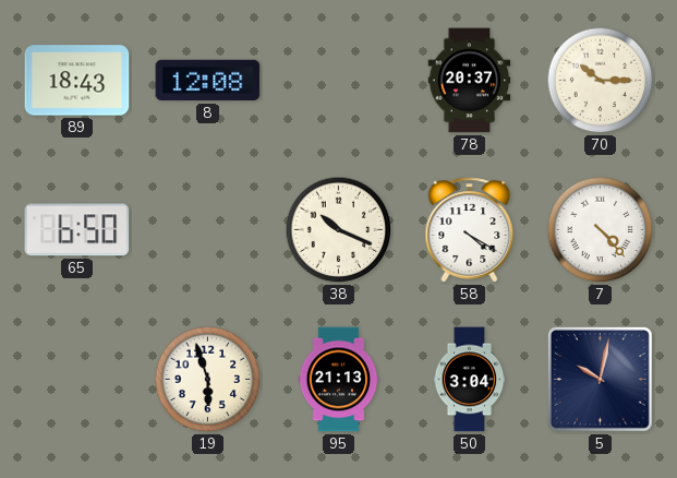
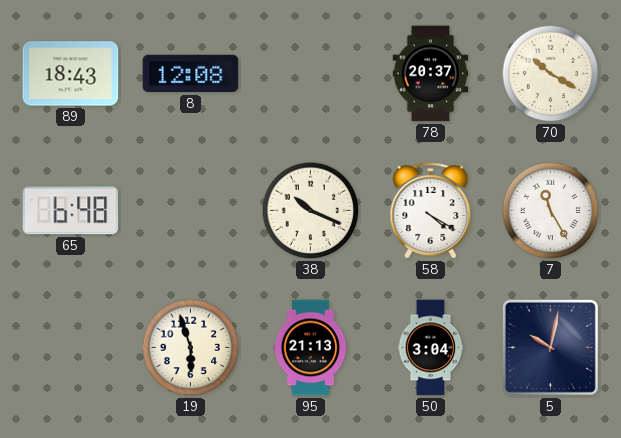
70: 10:15 -> 10:20 (551, 74)
65: 6:50 -> 6:48 (71, 211)
7: 4:23 -> 11:25 (551, 211)
